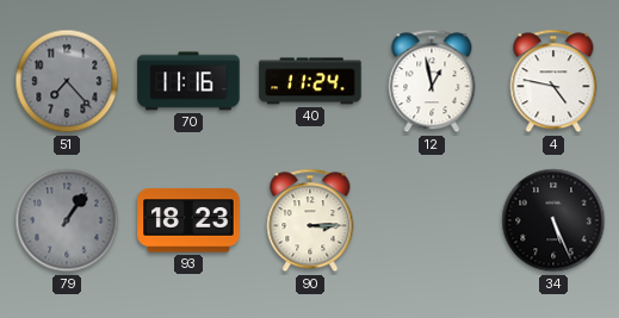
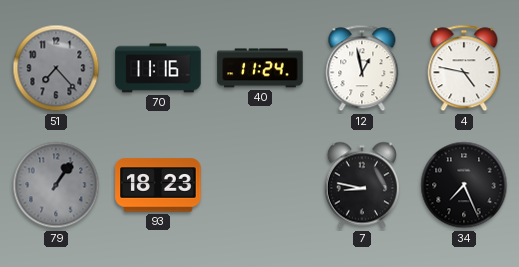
90: 3:15 -> none (310, 220)
7: none -> 8:47 (362, 185)
34: 5:26 -> 7:26 (464, 185)
